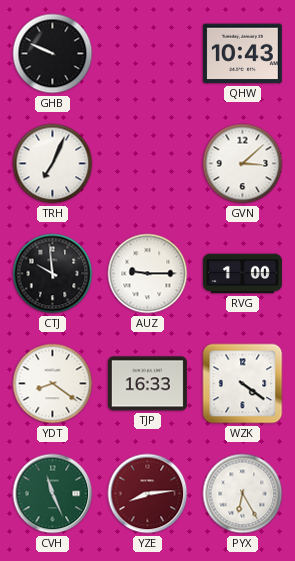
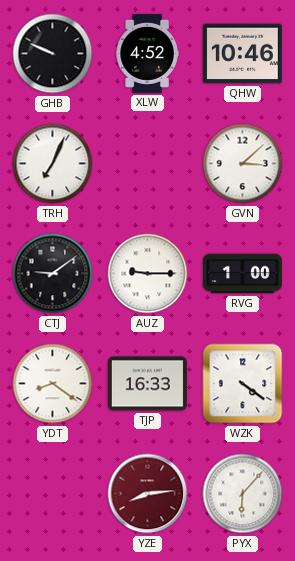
XLW: none -> 4:52 (147, 53)
QHW: 10:43 -> 10:46 (242, 54)
CTJ: 9:59 -> 9:09 (53, 274)
CVH: 11:26 -> none (53, 494)
PYX: 6:25 -> 6:07 (243, 494)
